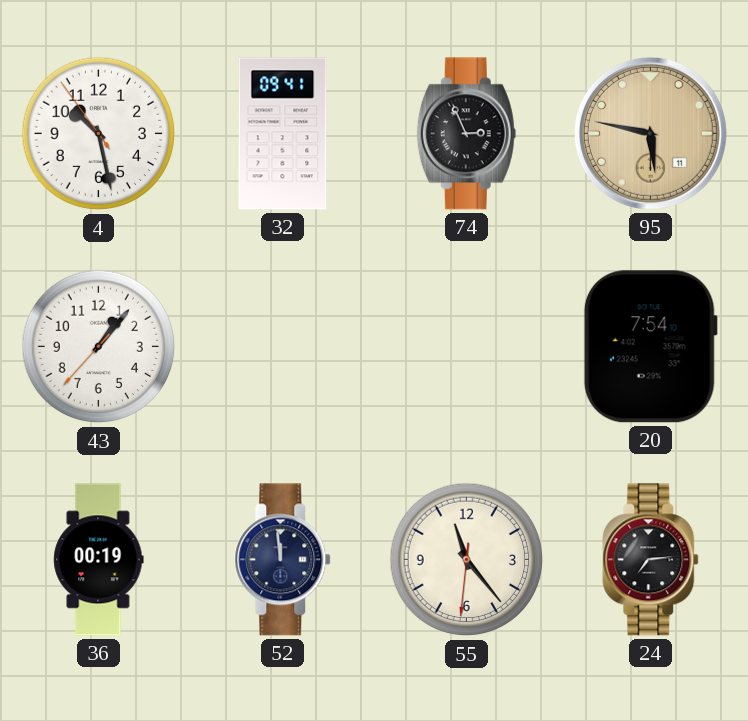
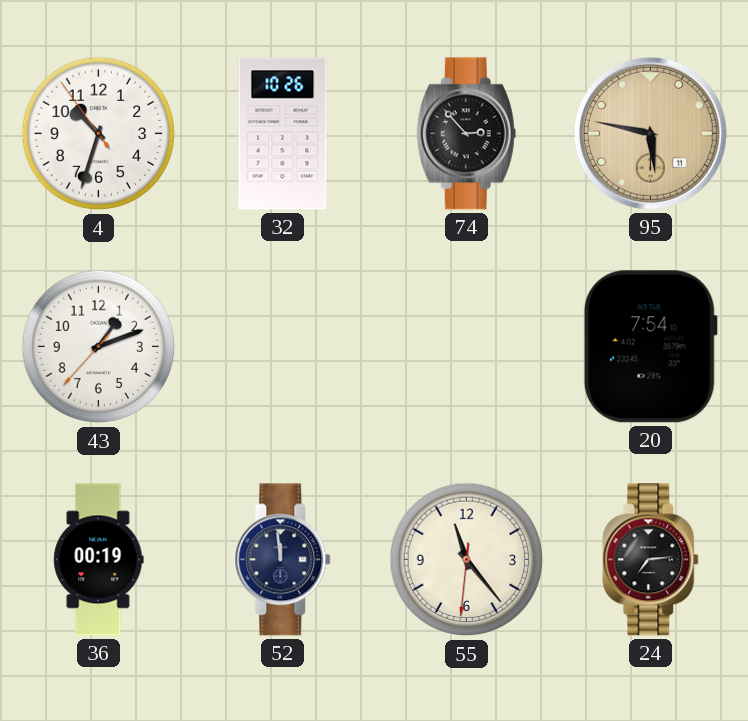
4: 10:27 -> 10:32 (99, 134)
32: 09:41 -> 10:26 (283, 134)
74: 2:56 -> 2:53 (466, 134)
43: 1:06 -> 1:11 (99, 347)
